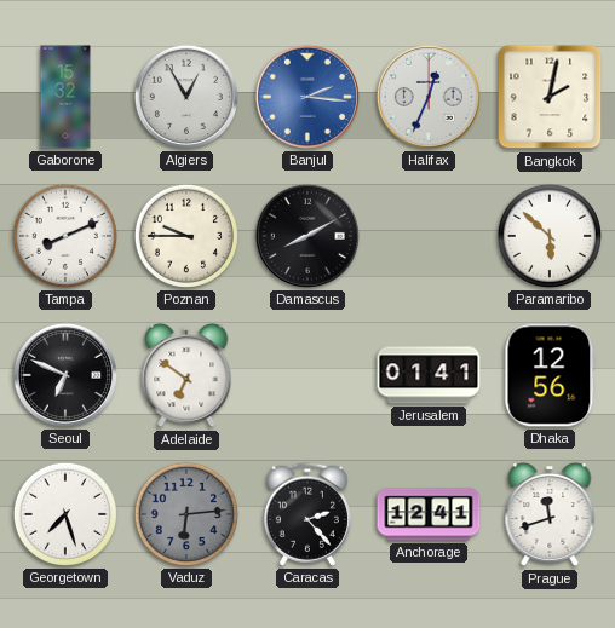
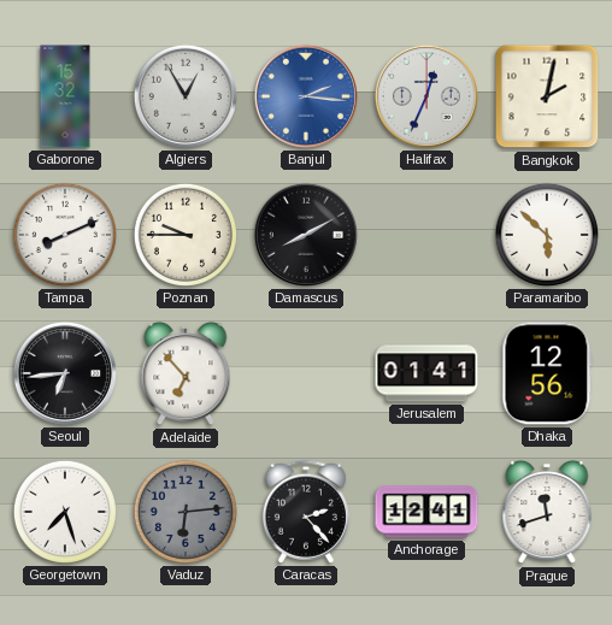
Seoul: 6:49 -> 6:44 (65, 373)
Adelaide: 6:51 -> 6:53 (186, 373)
